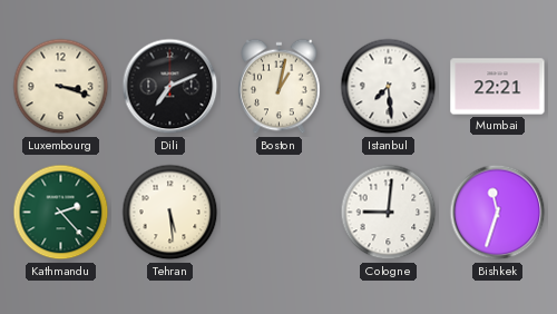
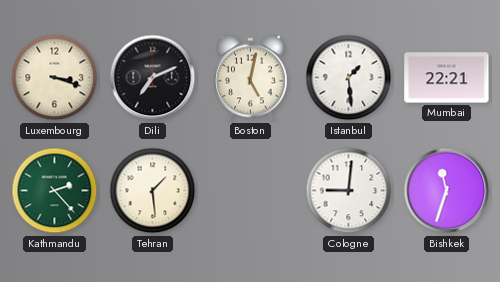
Boston: 1:02 -> 5:02 (251, 78)
Istanbul: 7:29 -> 1:29 (349, 78)
Tehran: 5:29 -> 1:29 (153, 191)
